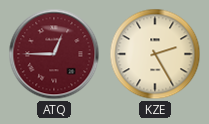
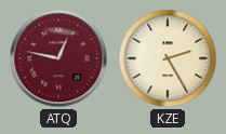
ATQ: 12:45 -> 12:47 (58, 58)
